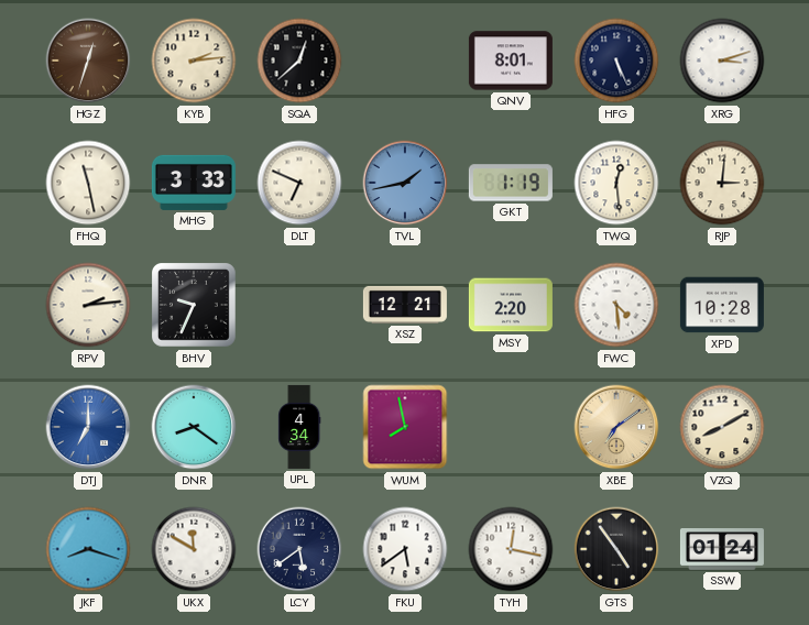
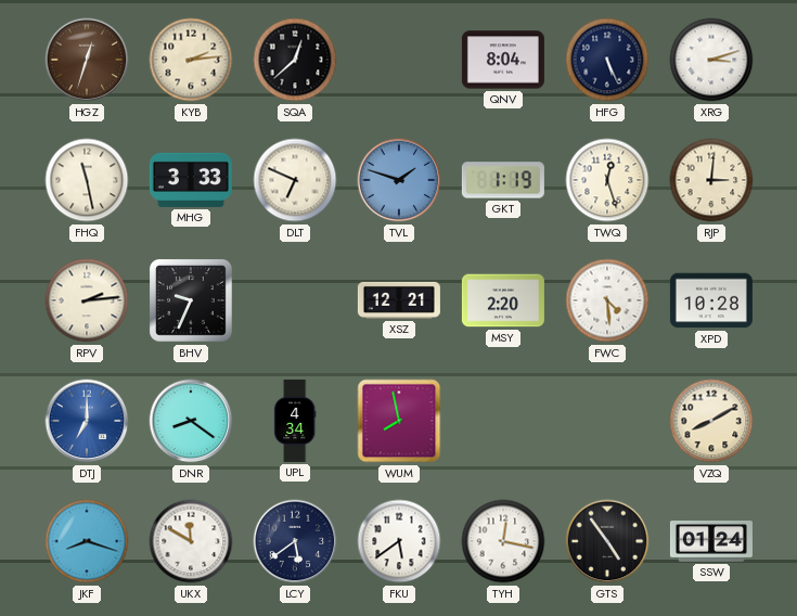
QNV: 8:01 -> 8:04 (503, 60)
TVL: 1:43 -> 1:48 (399, 180)
TWQ: 12:29 -> 12:27 (607, 180)
XBE: 7:09 -> none (616, 427)
